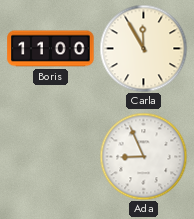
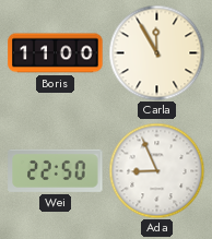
Wei: none -> 22:50 (56, 170)
